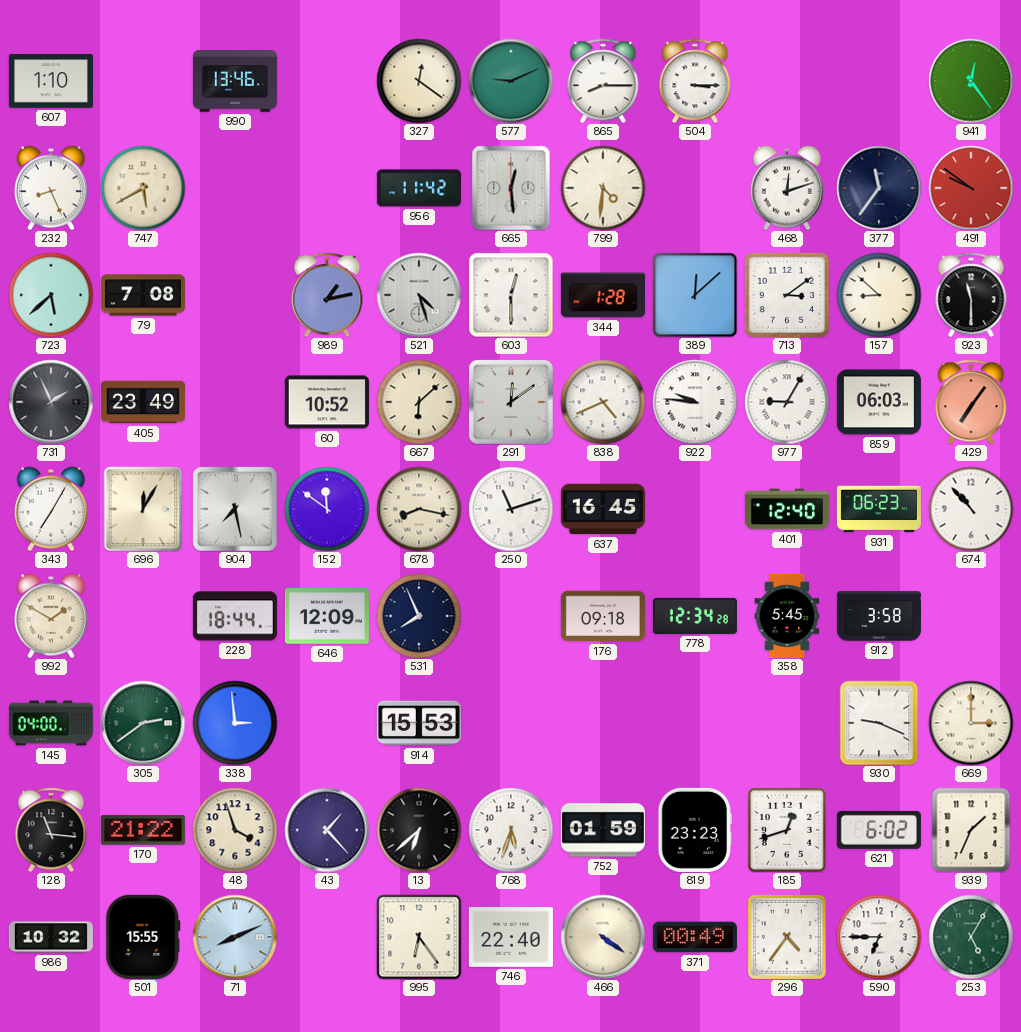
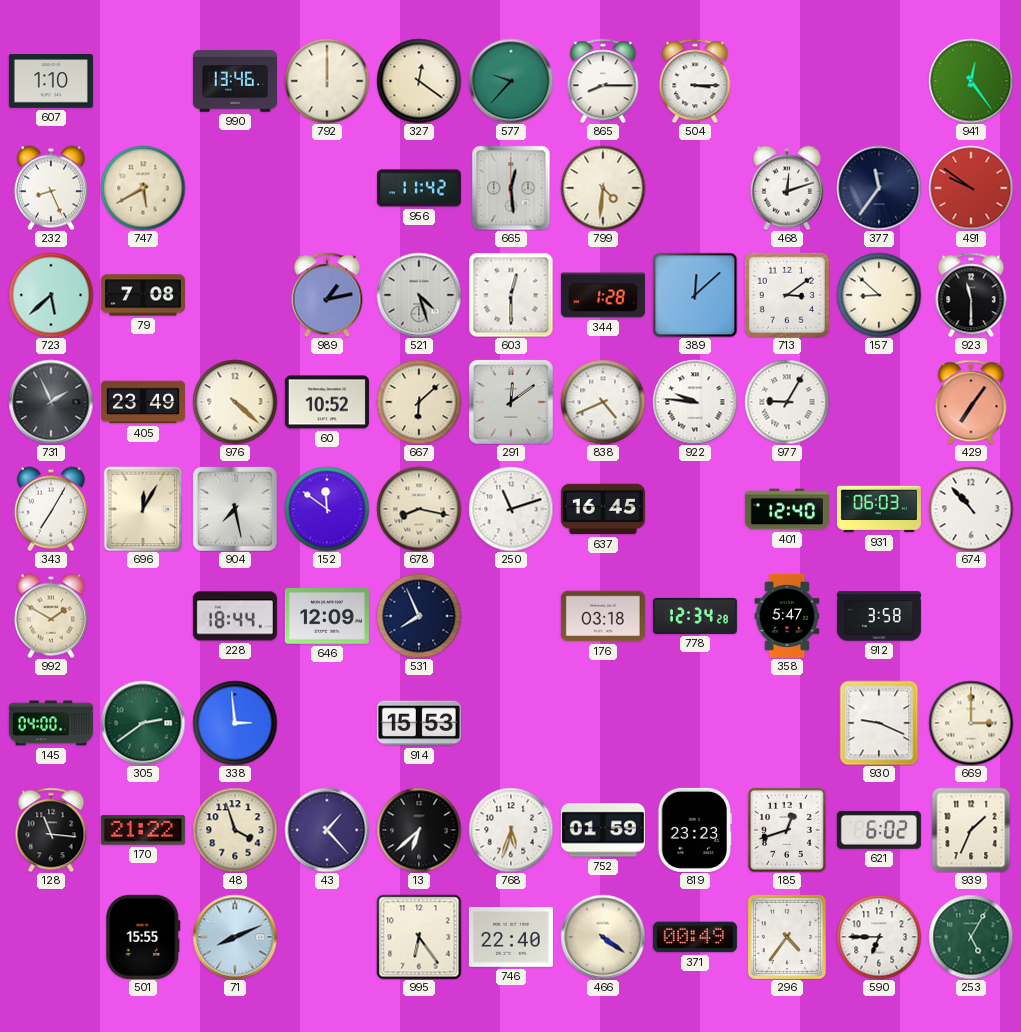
792: none -> 12:00 (327, 81)
577: 9:11 -> 9:37 (511, 81)
976: none -> 4:22 (235, 402)
859: 06:03 -> none (879, 402)
931: 06:23 -> 06:03 (879, 509)
176: 09:18 -> 03:18 (603, 616)
358: 5:45 -> 5:47 (787, 616)
986: 10:32 -> none (51, 937)
